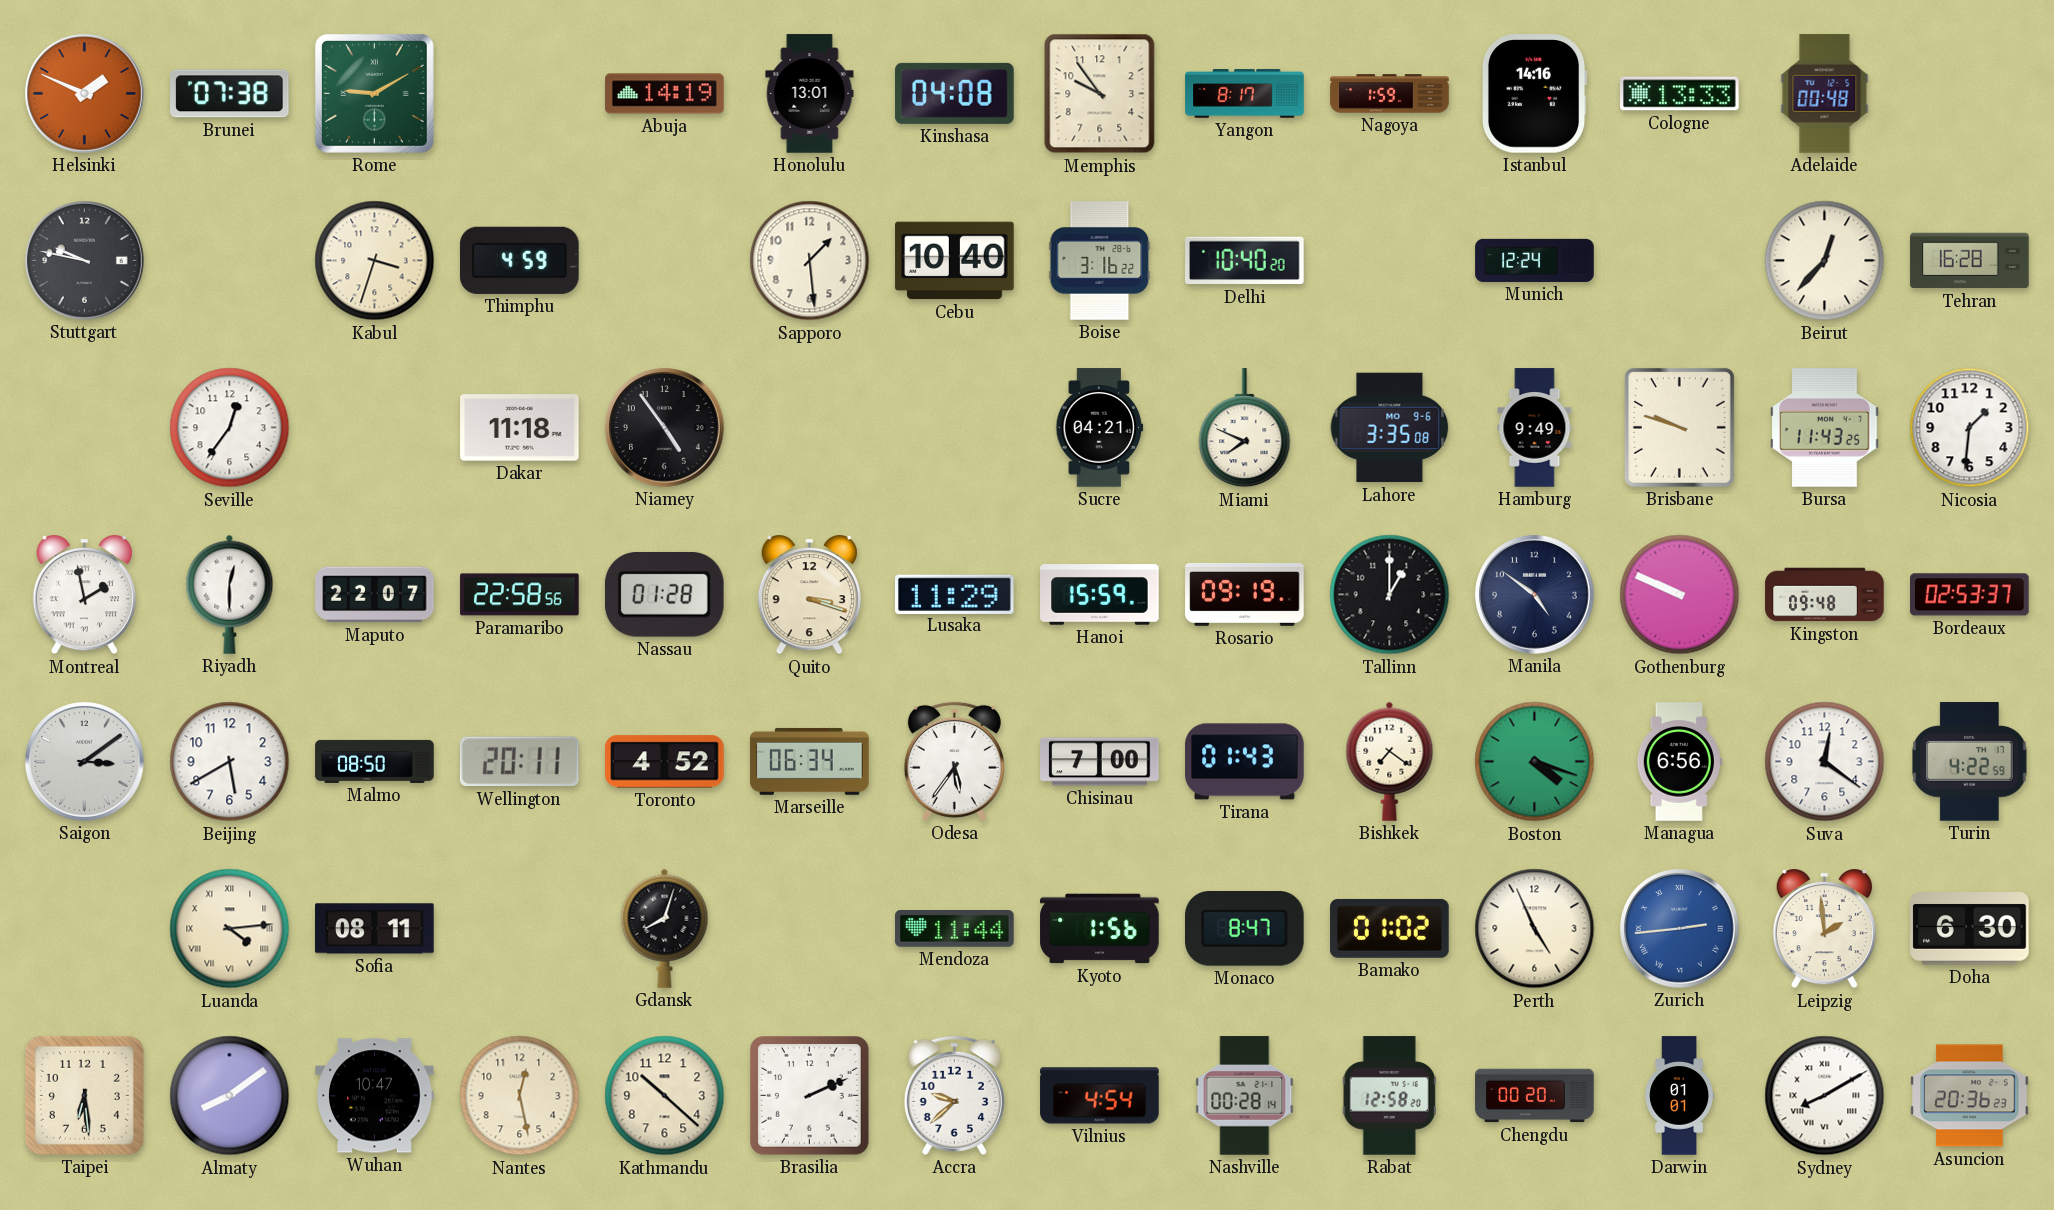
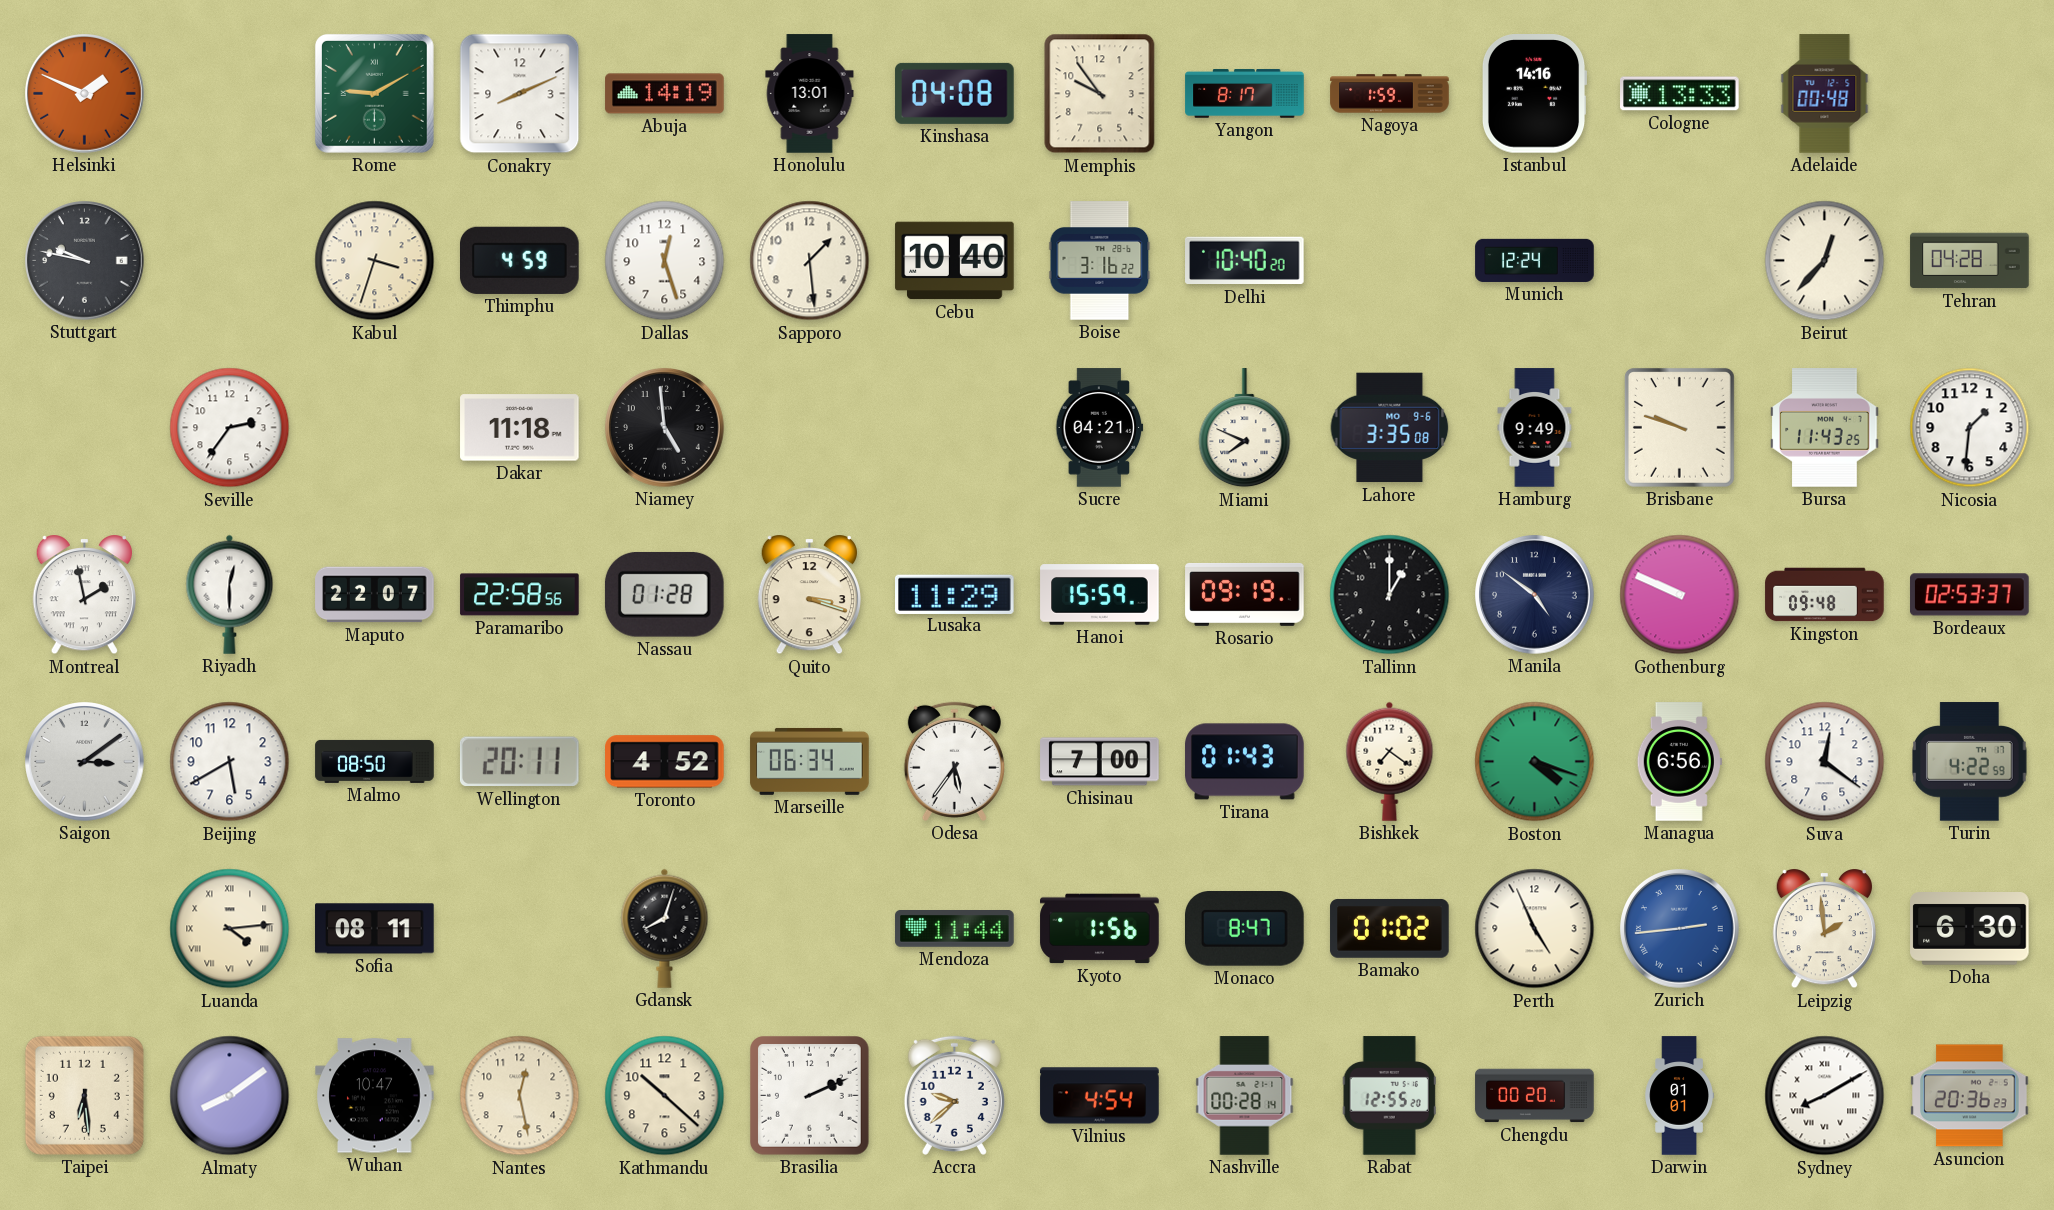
Brunei: 07:38 -> none (230, 94)
Conakry: none -> 8:11 (520, 94)
Dallas: none -> 12:27 (665, 261)
Tehran: 16:28 -> 04:28 (1970, 261)
Seville: 12:36 -> 2:36 (230, 428)
Niamey: 4:54 -> 4:59 (665, 428)
Rabat: 12:58 -> 12:55 (1389, 1096)
